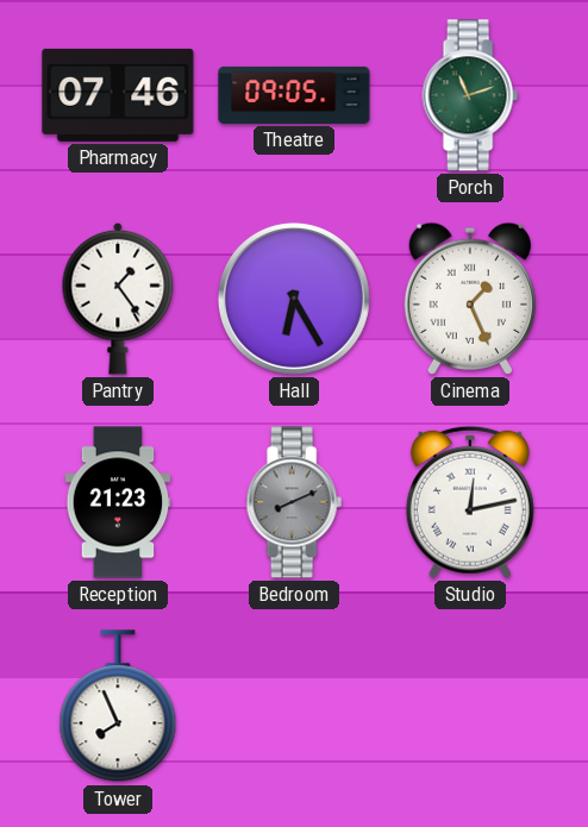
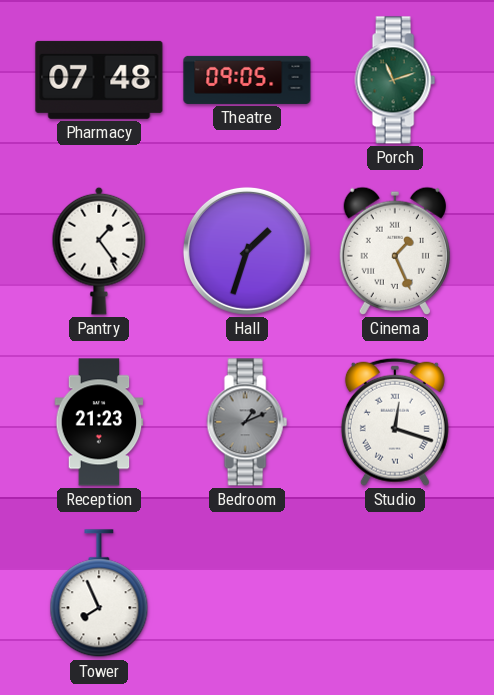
Pharmacy: 07:46 -> 07:48 (99, 80)
Hall: 6:25 -> 1:33 (247, 251)
Bedroom: 8:11 -> 1:11 (247, 422)
Studio: 12:13 -> 12:18 (395, 422)
